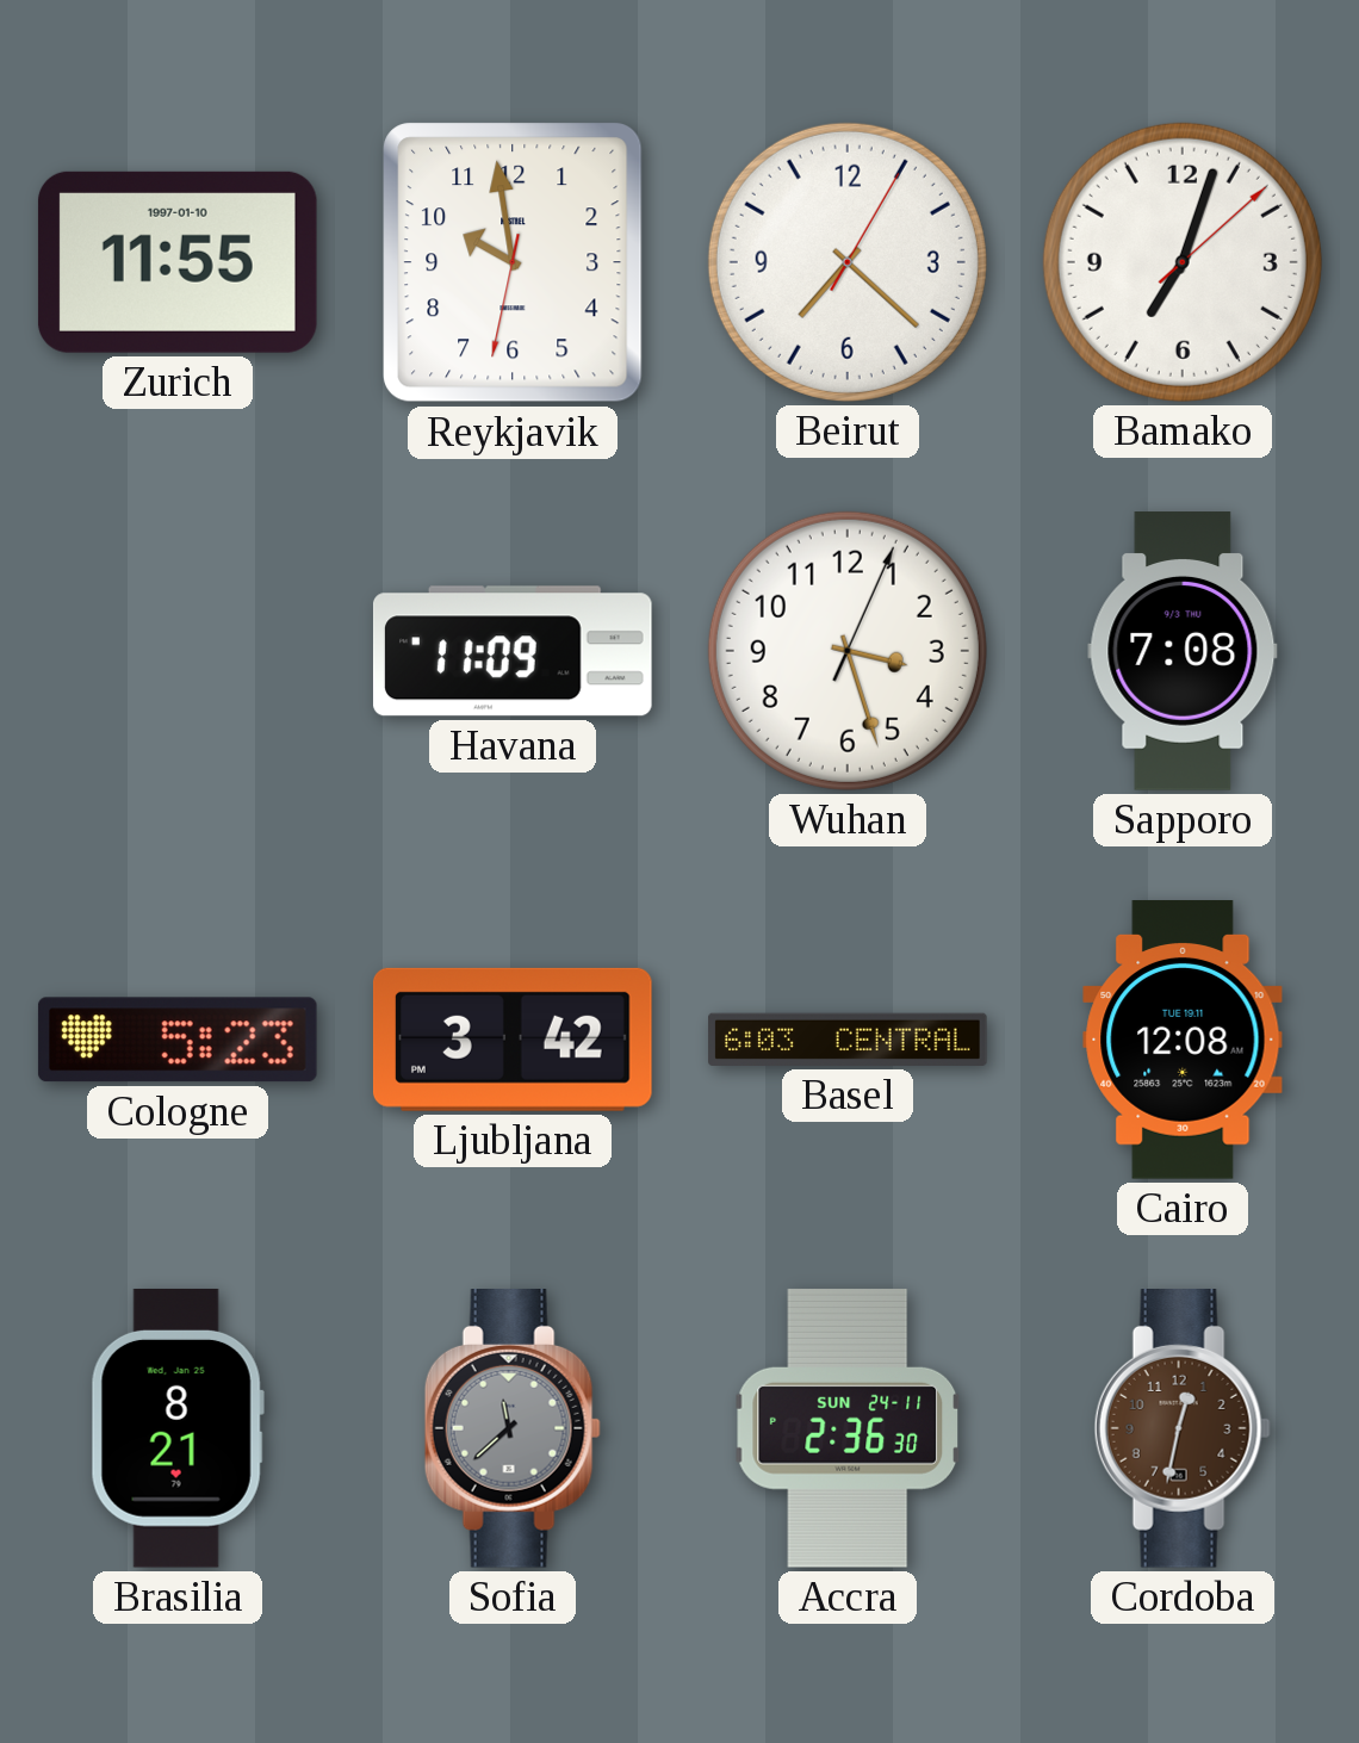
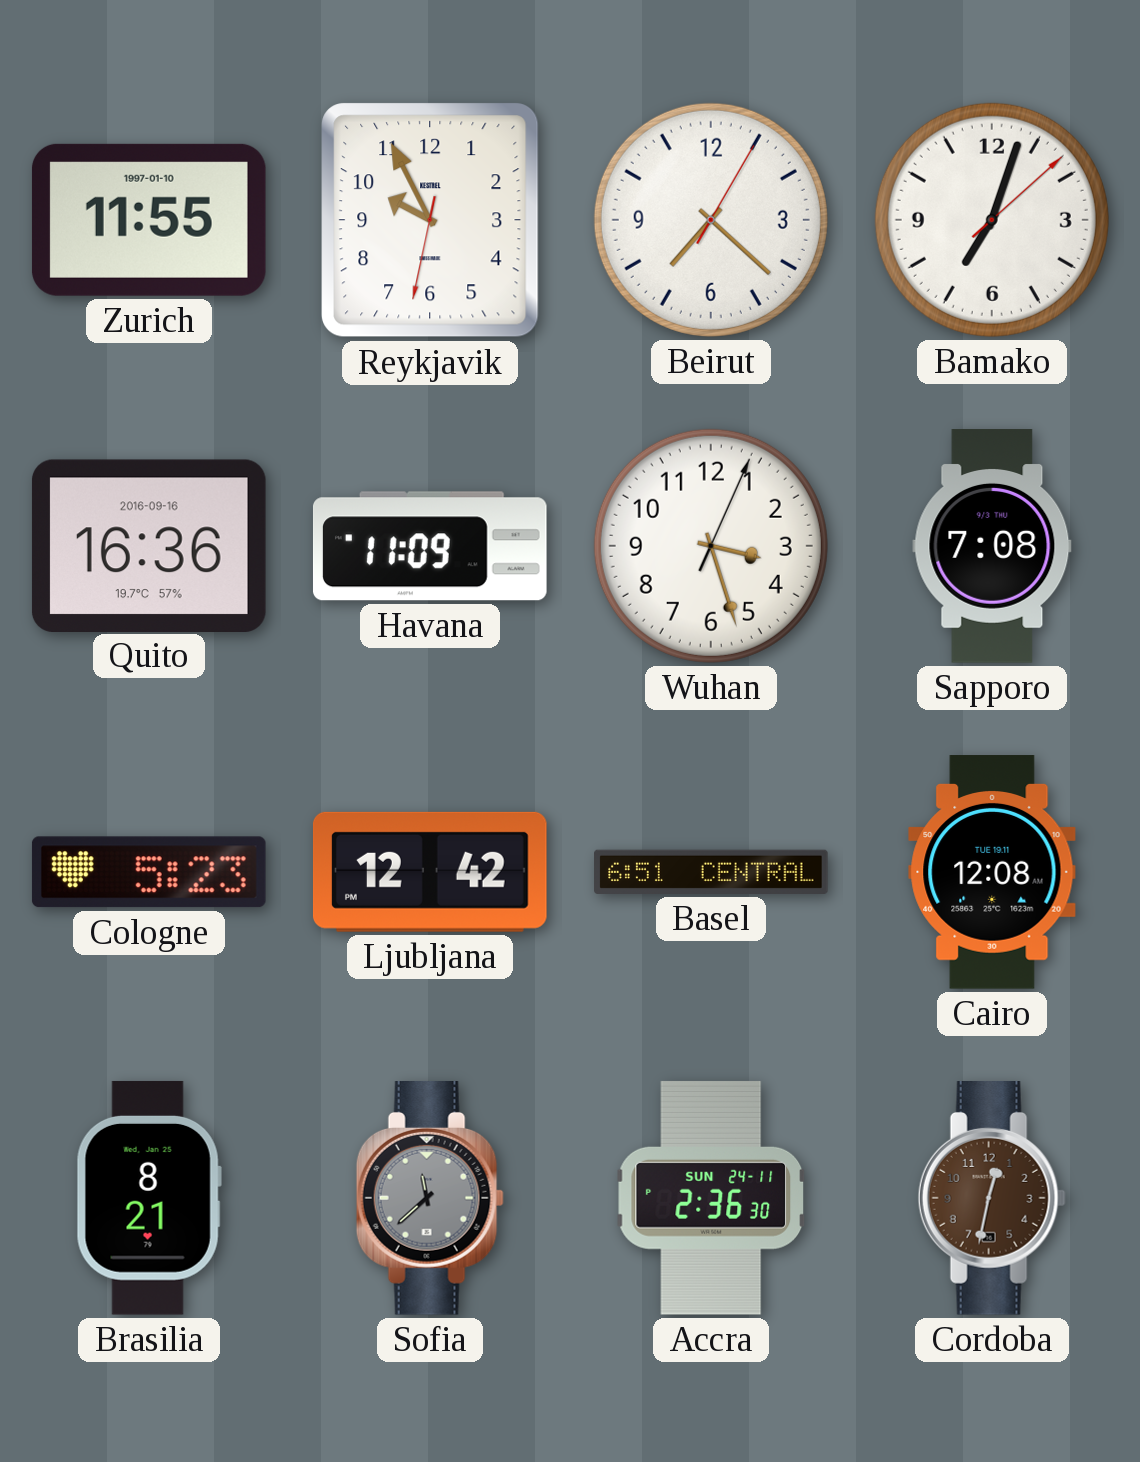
Reykjavik: 9:58 -> 9:55 (430, 220)
Quito: none -> 16:36 (149, 545)
Ljubljana: 3:42 -> 12:42 (430, 872)
Basel: 6:03 -> 6:51 (711, 872)
